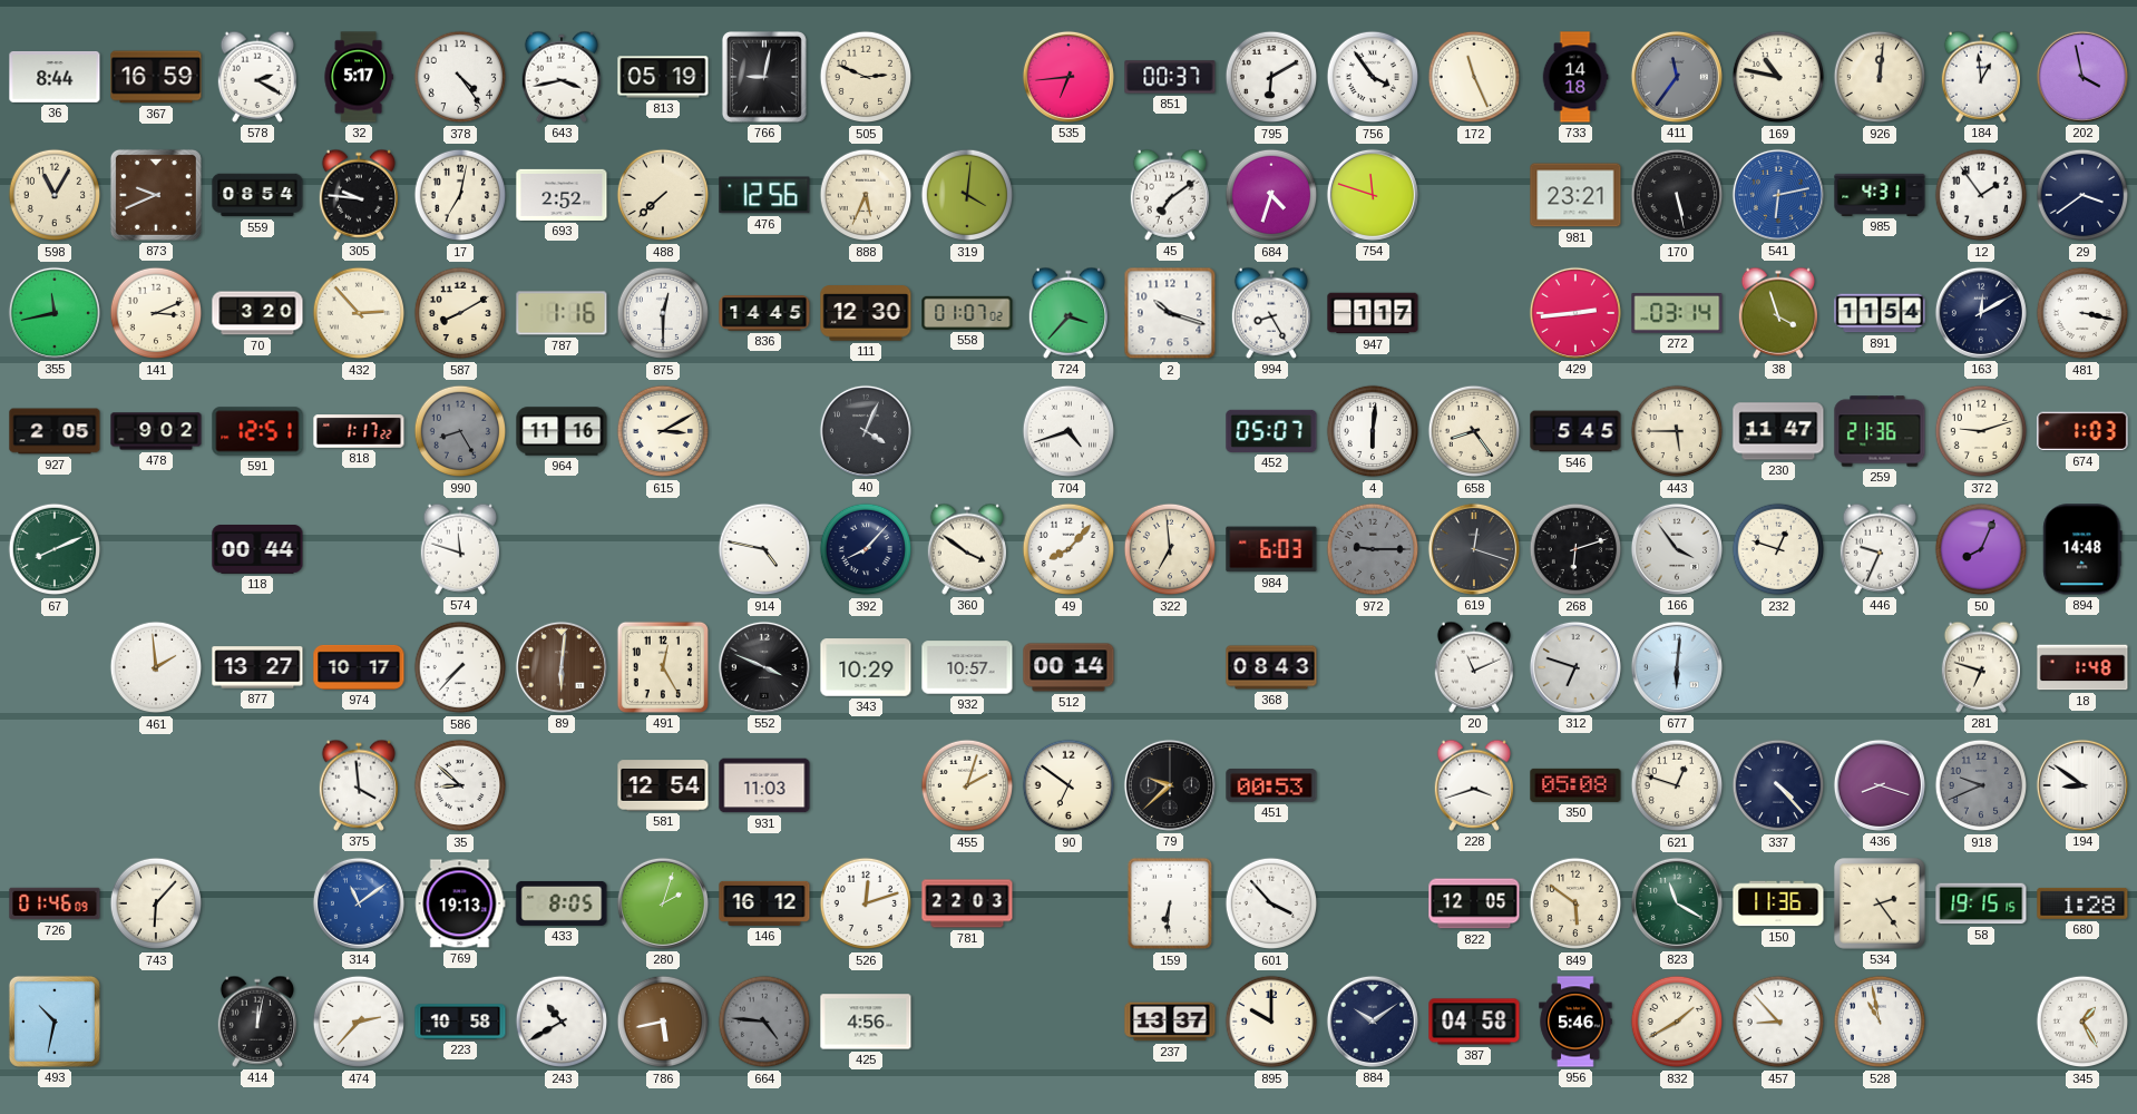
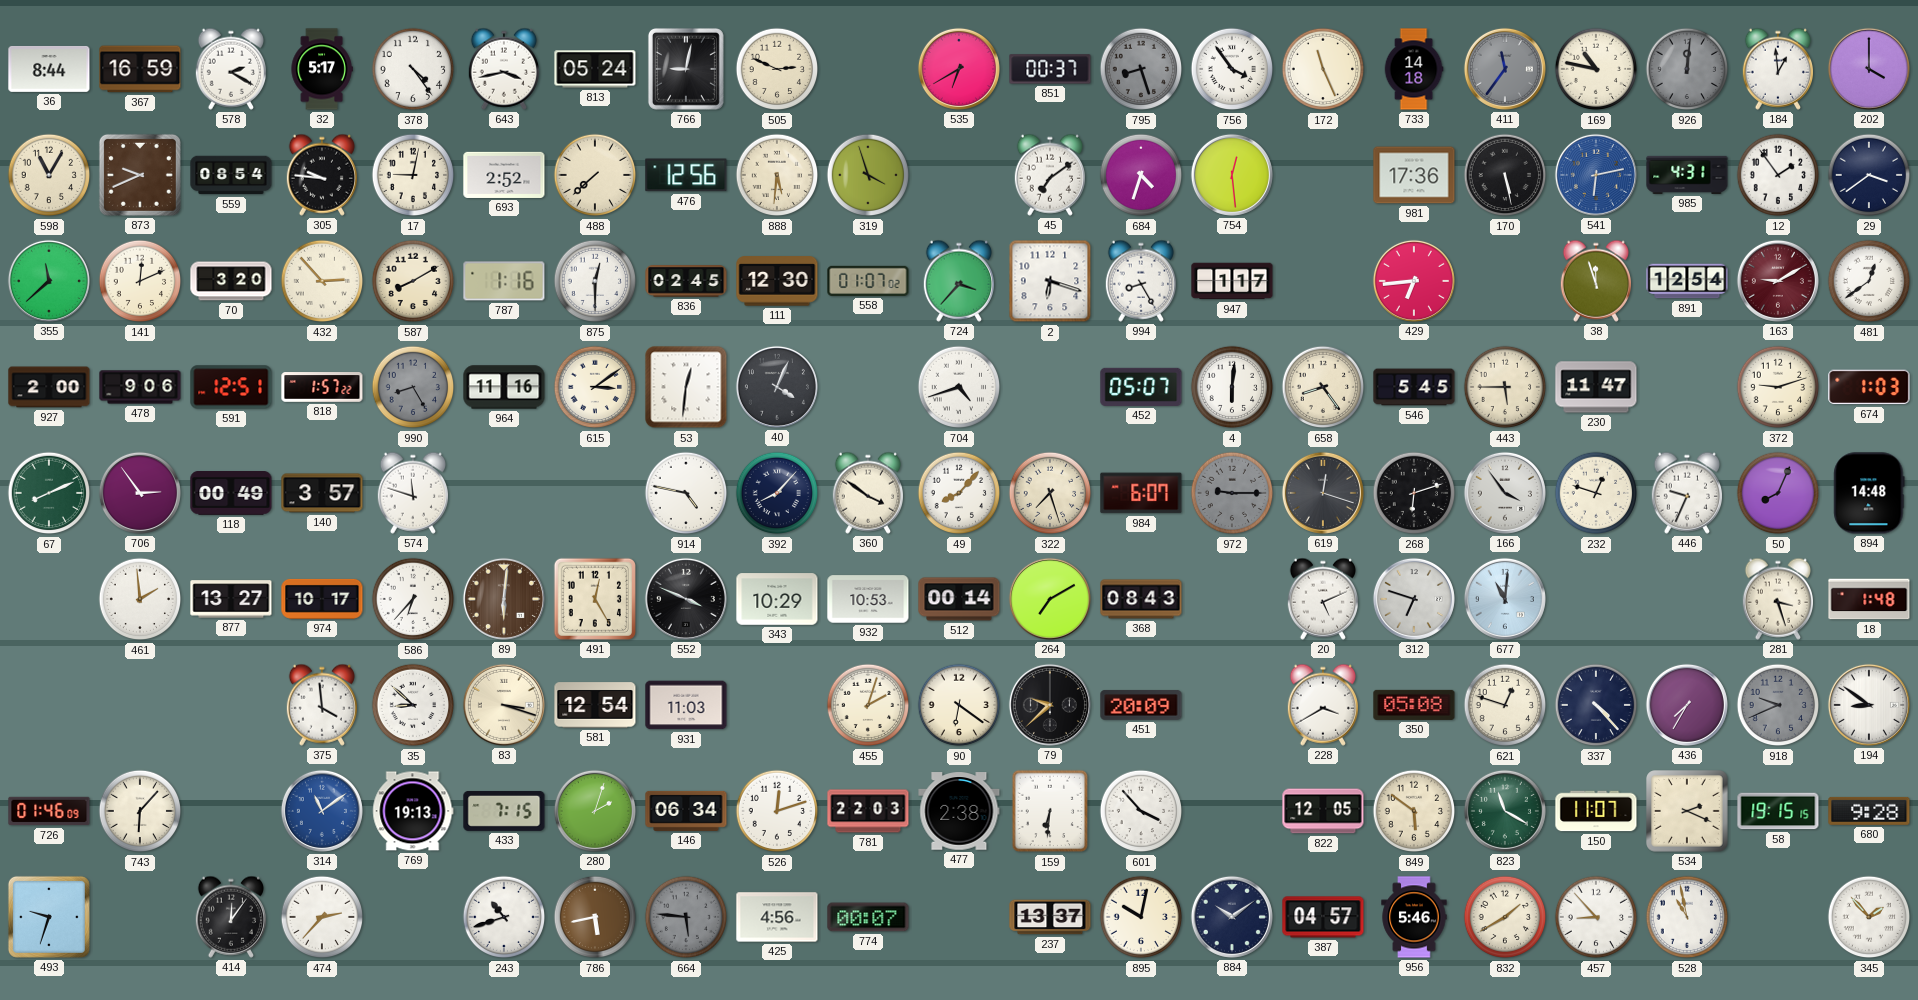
813: 05:19 -> 05:24 (595, 69)
535: 6:44 -> 6:40 (959, 69)
795: 6:10 -> 8:27 (1141, 69)
795 dial: white -> grey (1141, 69)
926 dial: cream -> grey (1687, 69)
202: 3:58 -> 4:00 (1869, 69)
17: 7:02 -> 9:02 (413, 175)
888: 5:34 -> 5:31 (777, 175)
319: 4:01 -> 3:57 (868, 175)
754: 11:48 -> 12:29 (1232, 175)
981: 23:21 -> 17:36 (1414, 175)
355: 11:43 -> 11:38 (49, 281)
141: 3:11 -> 12:11 (140, 281)
836: 14:45 -> 02:45 (686, 281)
2: 10:18 -> 6:18 (1050, 281)
429: 2:44 -> 6:44 (1414, 281)
272: 03:14 -> none (1677, 314)
38: 3:57 -> 11:57 (1595, 281)
891: 11:54 -> 12:54 (1687, 281)
163: 12:10 -> 9:10 (1778, 281)
163 dial: navy -> burgundy (1778, 281)
481: 3:17 -> 12:39 (1869, 281)
927: 2:05 -> 2:00 (49, 387)
478: 9:02 -> 9:06 (140, 387)
818: 1:17 -> 1:57 (322, 387)
615: 3:10 -> 3:09 (595, 387)
53: none -> 12:31 (686, 387)
259: 21:36 -> none (1880, 431)
706: none -> 2:54 (140, 493)
118: 00:44 -> 00:49 (231, 494)
140: none -> 3:57 (322, 493)
322: 6:59 -> 7:27 (1050, 493)
984: 6:03 -> 6:07 (1141, 493)
586: 7:37 -> 6:37 (413, 599)
932: 10:57 -> 10:53 (868, 599)
264: none -> 7:10 (1050, 599)
20: 11:11 -> 5:11 (1322, 599)
677: 6:01 -> 11:01 (1505, 599)
281: 6:48 -> 3:27 (1777, 599)
83: none -> 3:18 (504, 705)
90: 6:51 -> 6:21 (959, 705)
451: 00:53 -> 20:09 (1141, 705)
228: 3:42 -> 3:40 (1322, 705)
436: 8:18 -> 7:35 (1687, 705)
433: 8:05 -> 7:15 (504, 811)
146: 16:12 -> 06:34 (686, 811)
477: none -> 2:38 (959, 811)
150: 11:36 -> 11:07 (1596, 811)
534: 2:24 -> 2:19 (1687, 811)
680: 1:28 -> 9:28 (1869, 811)
493: 10:32 -> 9:33 (49, 917)
414: 12:02 -> 12:06 (230, 917)
223: 10:58 -> none (460, 1022)
243: 10:40 -> 10:42 (504, 917)
664: 4:46 -> 5:46 (686, 917)
774: none -> 00:07 (868, 917)
895: 10:00 -> 10:02 (1141, 917)
387: 04:58 -> 04:57 (1323, 917)
345: 1:25 -> 1:53 (1869, 917)
